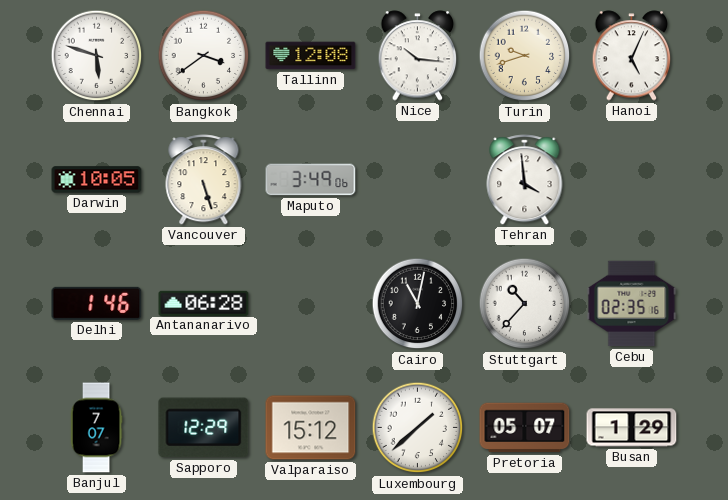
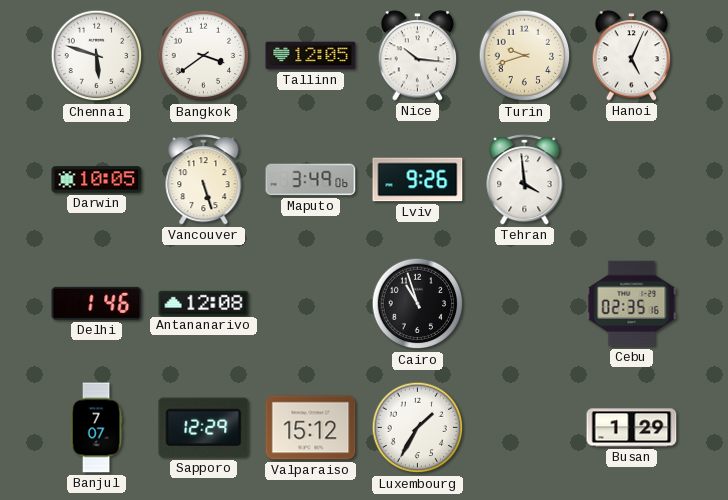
Tallinn: 12:08 -> 12:05 (311, 56)
Lviv: none -> 9:26 (418, 180)
Antananarivo: 06:28 -> 12:08 (204, 303)
Cairo: 11:02 -> 10:57 (418, 304)
Stuttgart: 10:37 -> none (525, 304)
Luxembourg: 1:38 -> 1:35 (418, 428)
Pretoria: 05:07 -> none (525, 428)
